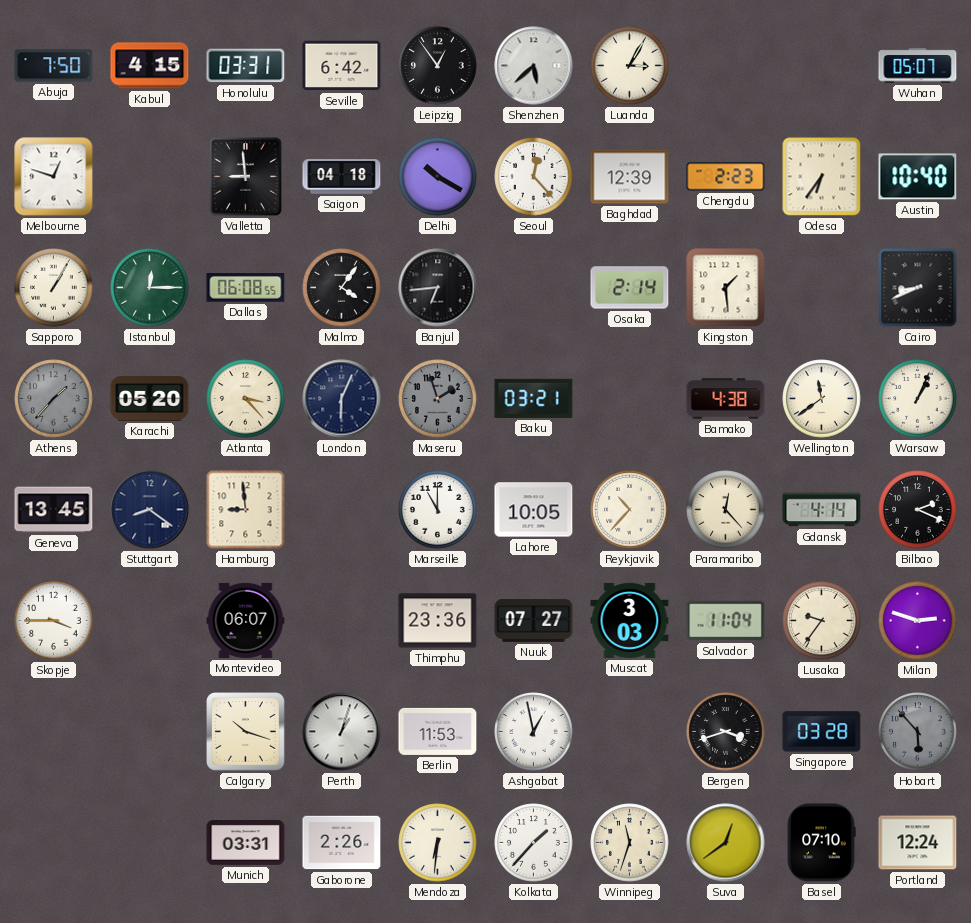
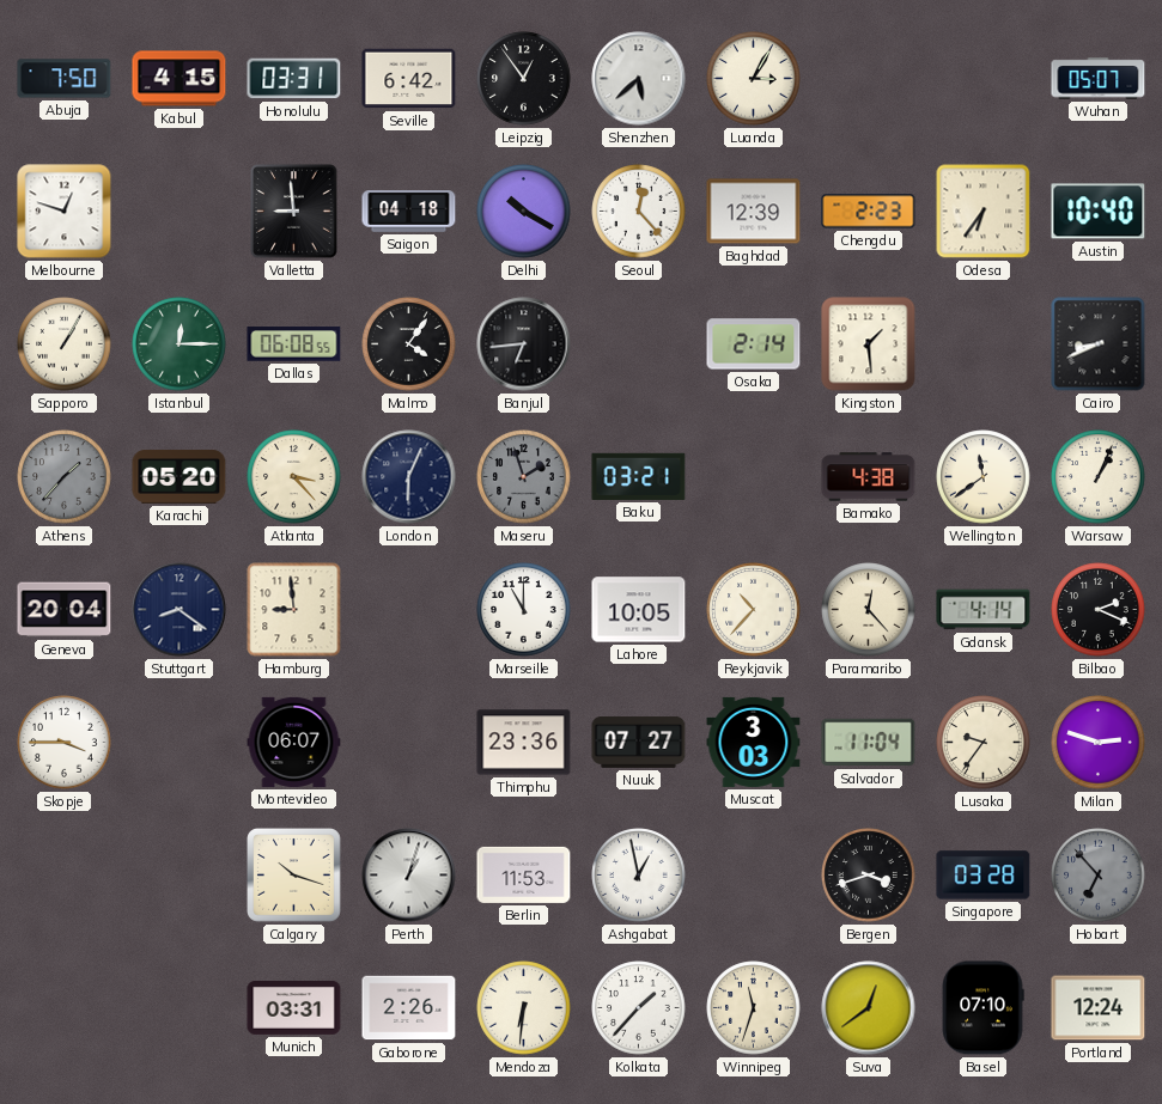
Geneva: 13:45 -> 20:04 (65, 610)
Hobart: 5:53 -> 6:53 (1099, 876)
